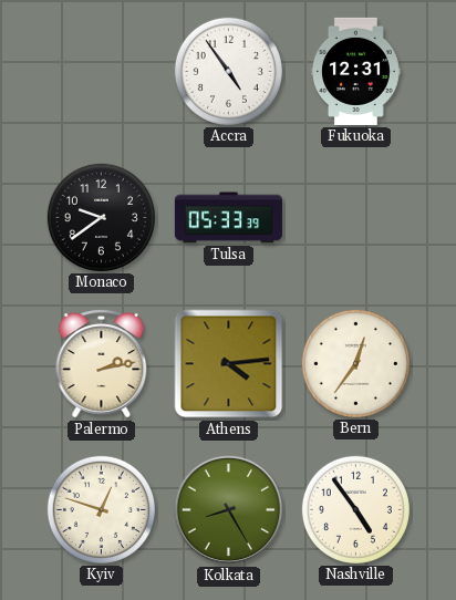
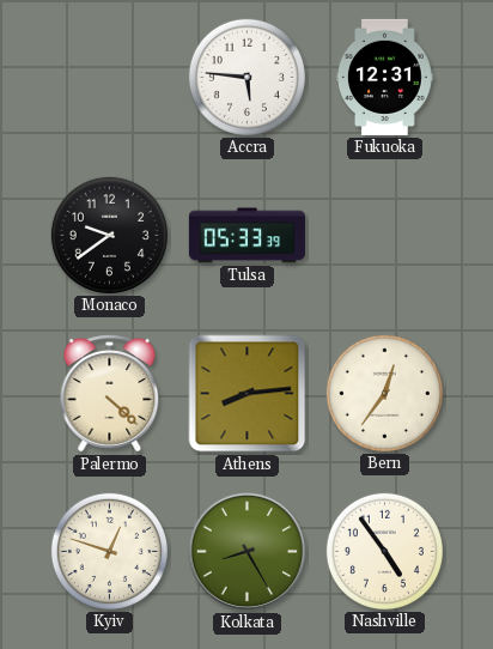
Accra: 4:54 -> 5:46 (246, 77)
Palermo: 2:13 -> 4:22 (110, 394)
Athens: 4:14 -> 8:14 (248, 394)
